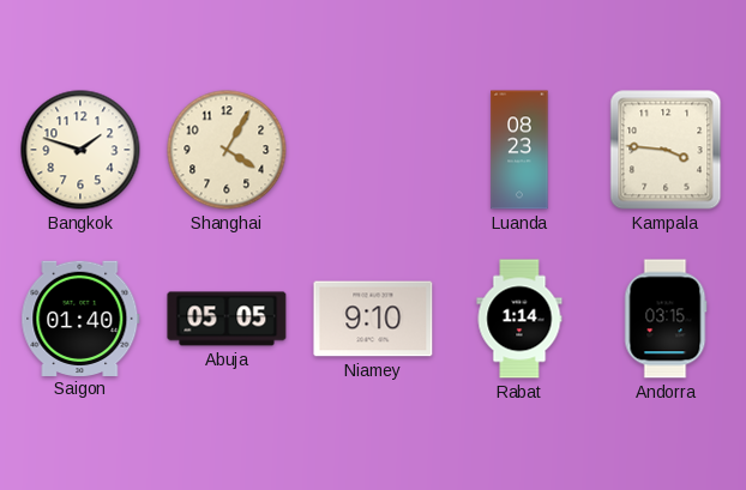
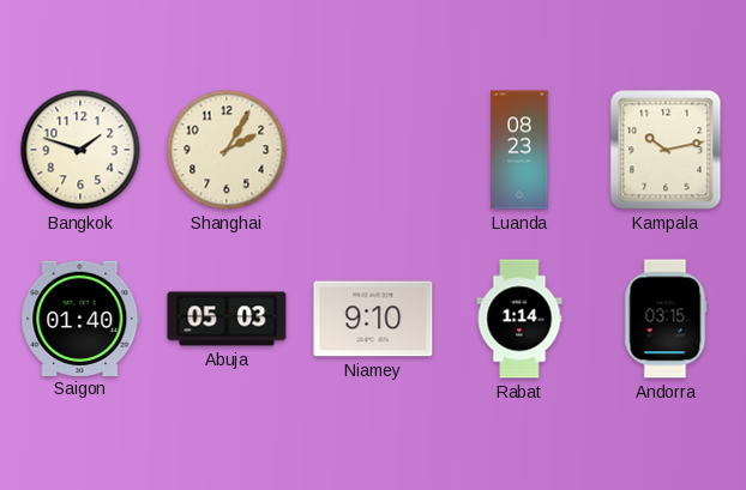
Shanghai: 4:05 -> 2:05 (227, 150)
Kampala: 3:46 -> 10:13 (666, 150)
Abuja: 05:05 -> 05:03 (227, 319)
